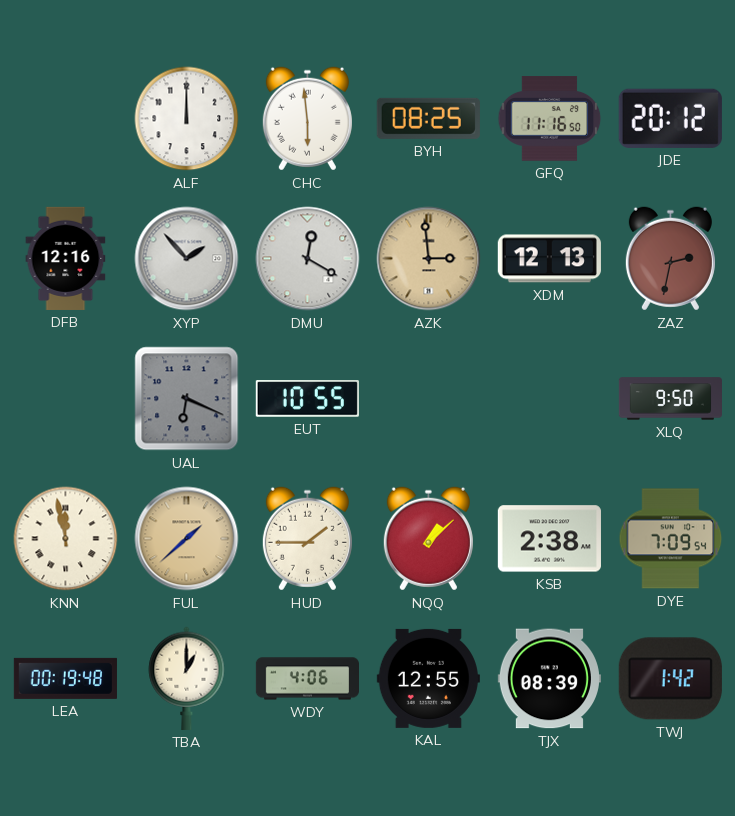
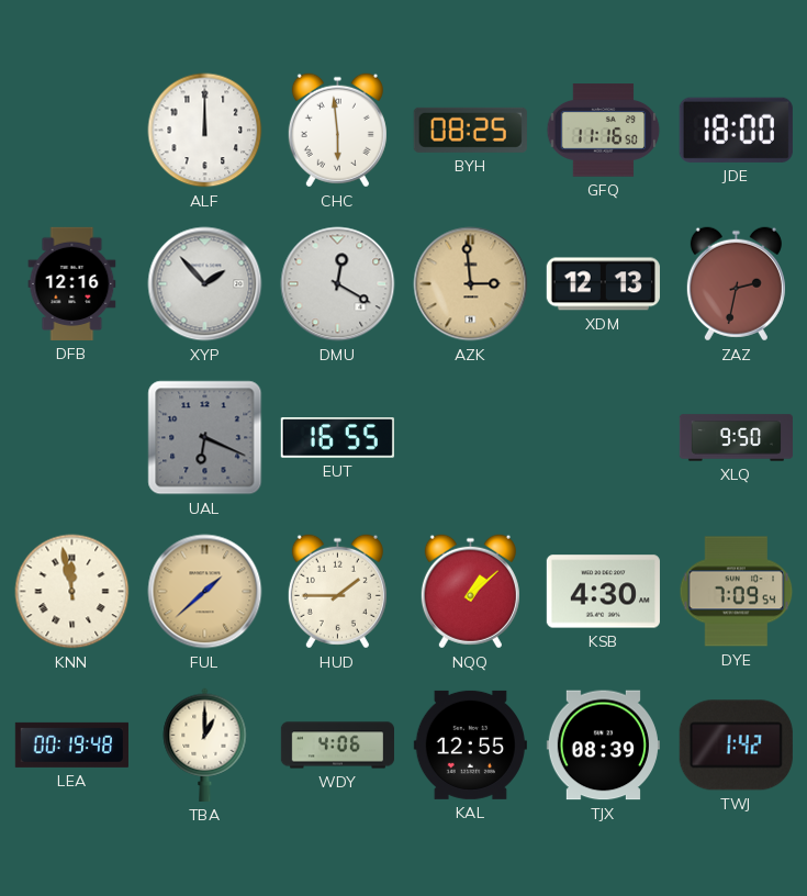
JDE: 20:12 -> 18:00 (736, 130)
EUT: 10:55 -> 16:55 (337, 438)
KSB: 2:38 -> 4:30 (603, 592)
